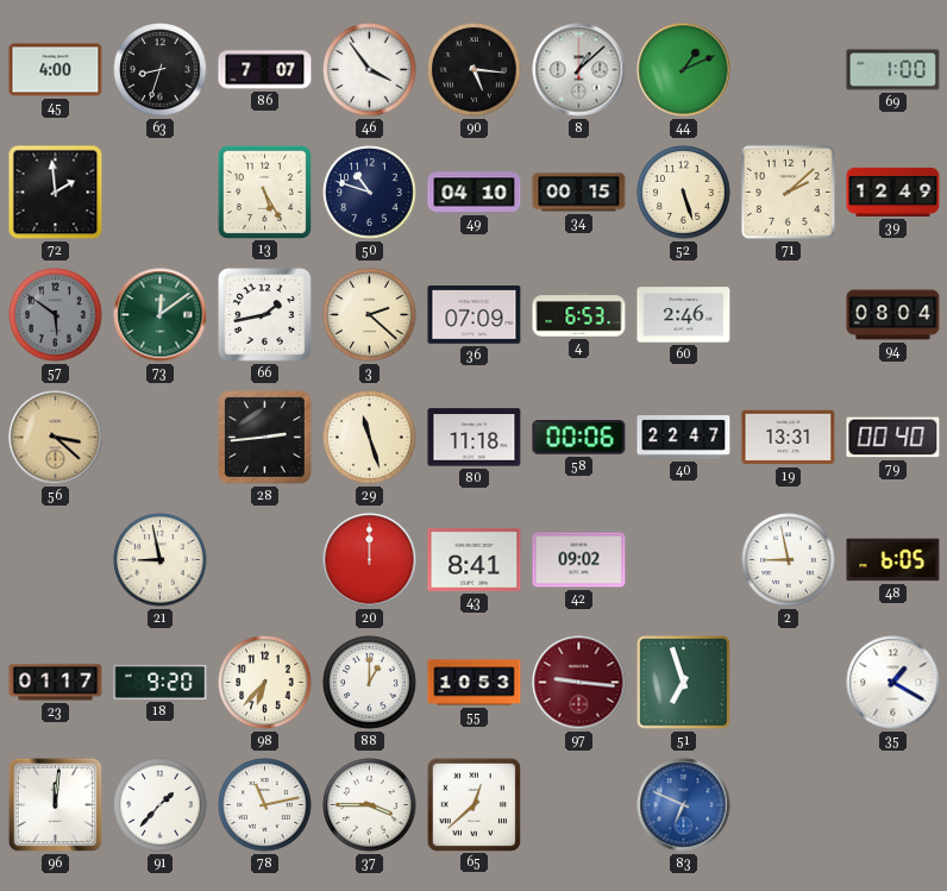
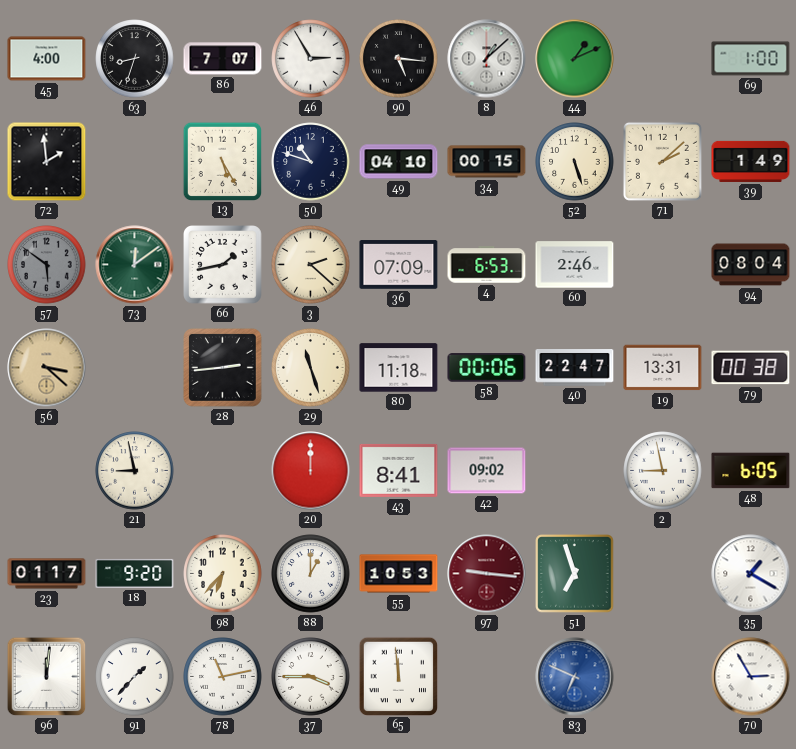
46: 3:54 -> 2:55 (311, 59)
39: 12:49 -> 1:49 (751, 161)
79: 00:40 -> 00:38 (751, 368)
65: 12:38 -> 11:59 (398, 676)
70: none -> 2:55 (751, 677)
